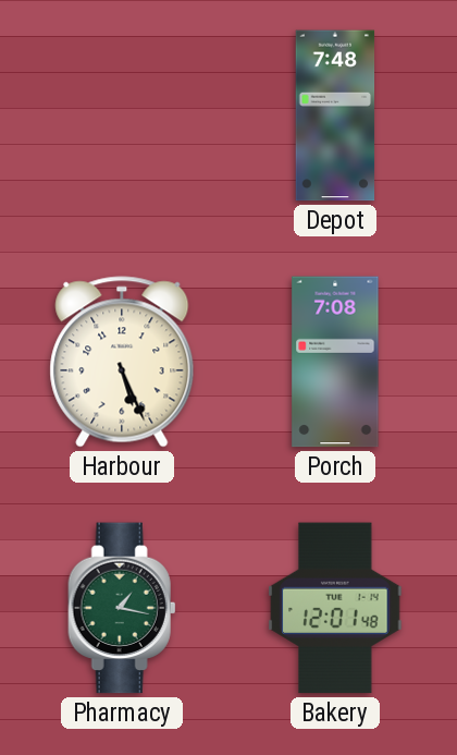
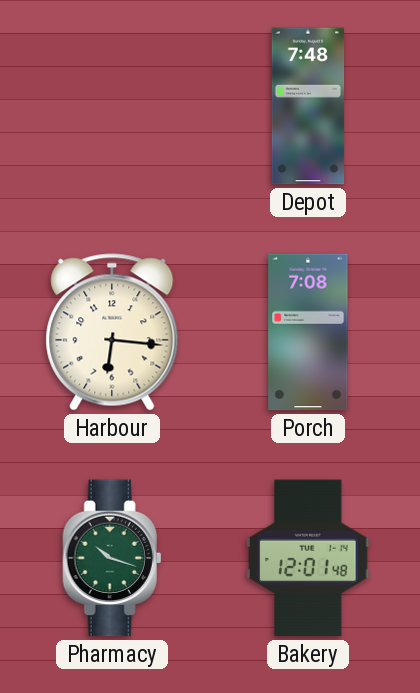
Harbour: 5:26 -> 6:16 (112, 332)
Pharmacy: 1:17 -> 10:18 (112, 558)
